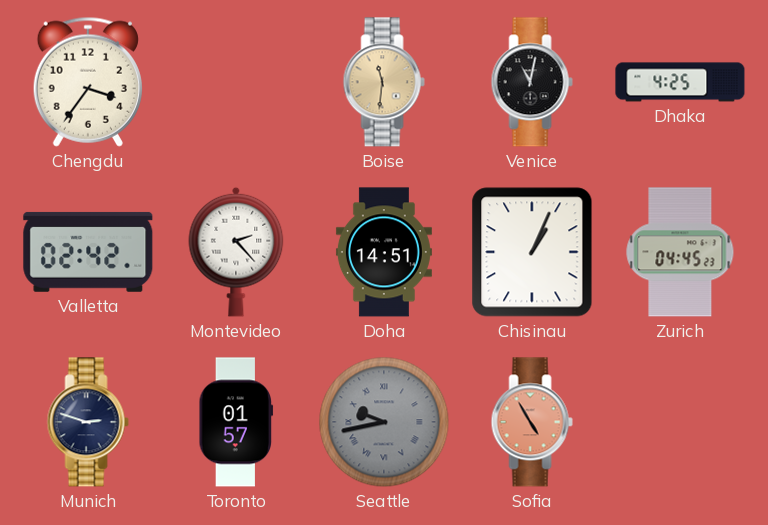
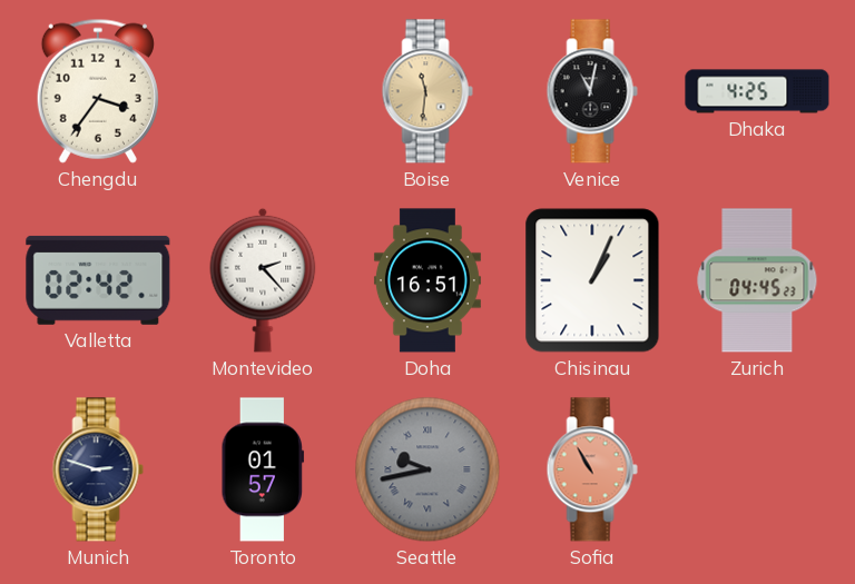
Doha: 14:51 -> 16:51 (427, 280)
Sofia: 4:55 -> 10:55 (592, 469)
